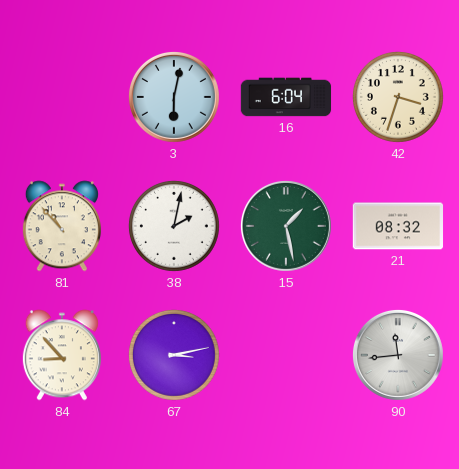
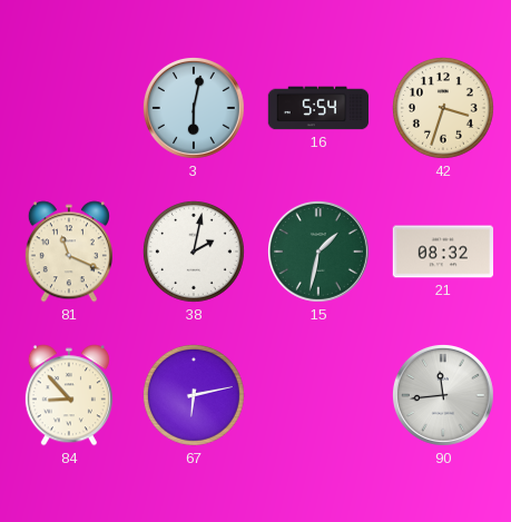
16: 6:04 -> 5:54 (318, 108)
81: 10:53 -> 11:19 (69, 252)
15: 1:28 -> 1:32 (318, 252)
67: 3:13 -> 6:13 (194, 395)
